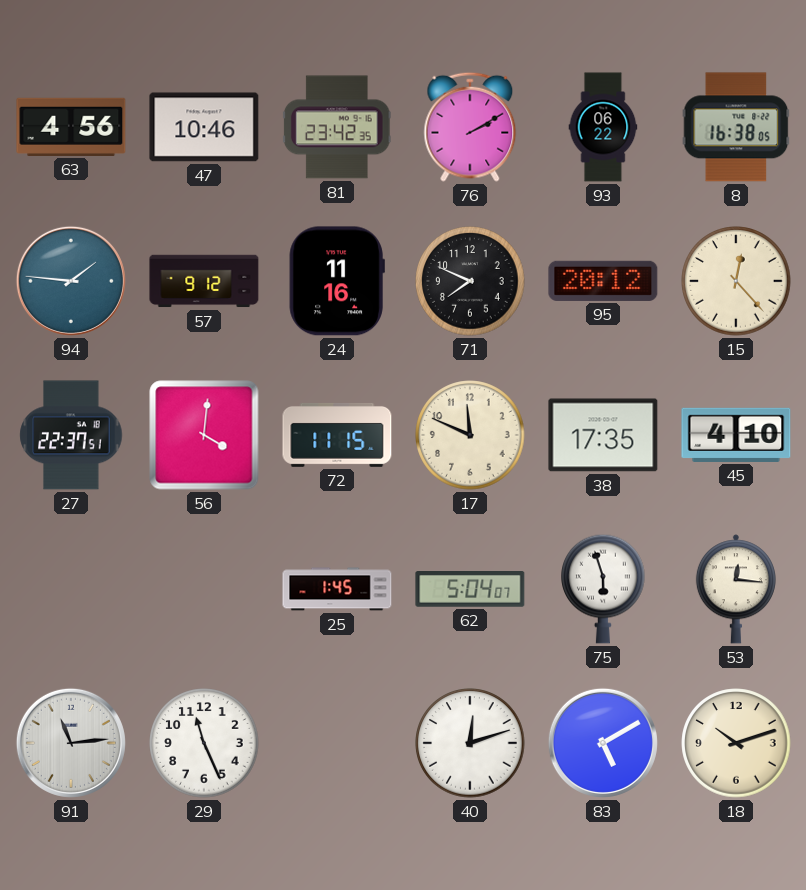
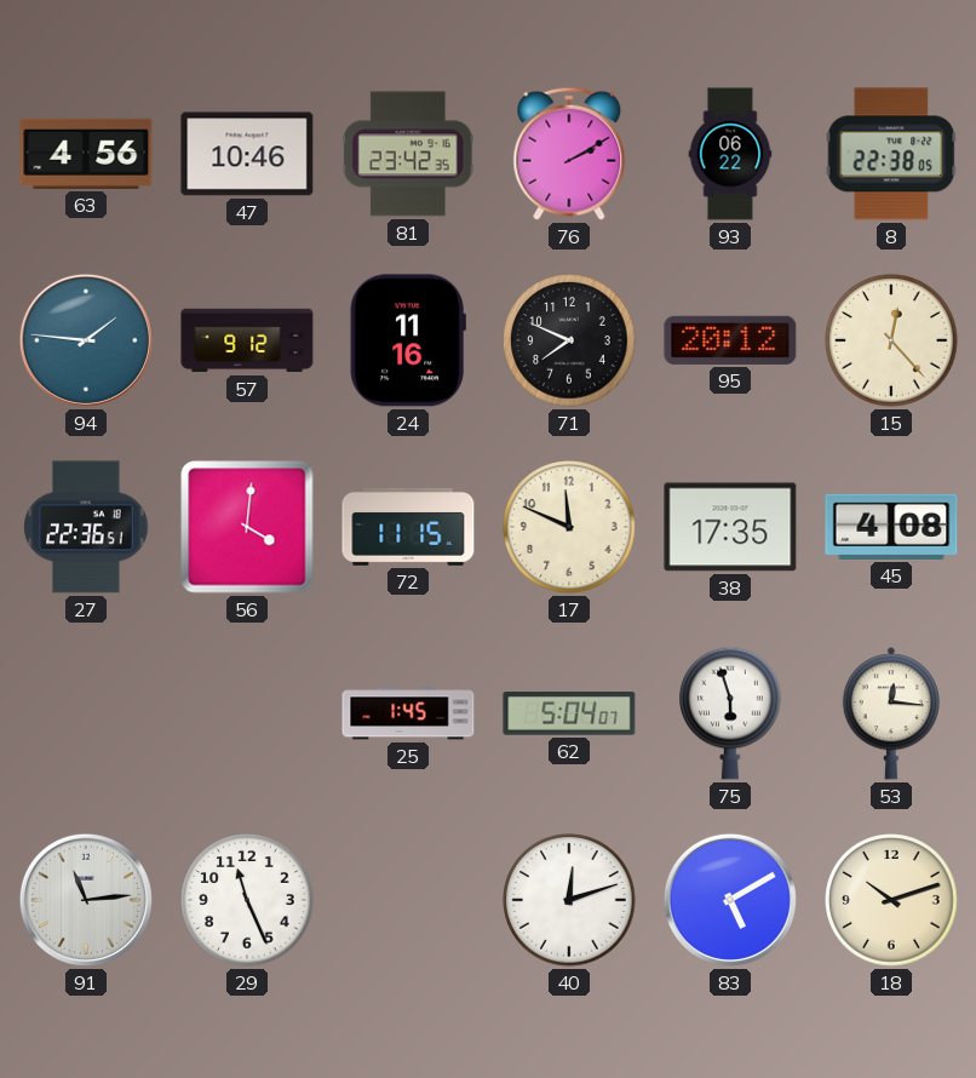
8: 16:38 -> 22:38 (891, 154)
27: 22:37 -> 22:36 (86, 527)
45: 4:10 -> 4:08 (891, 527)
